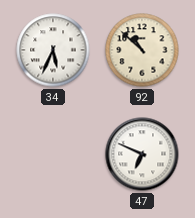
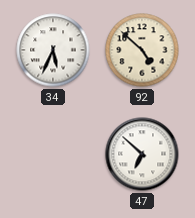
92: 10:52 -> 4:52 (142, 50)
47: 6:49 -> 6:52 (142, 154)
